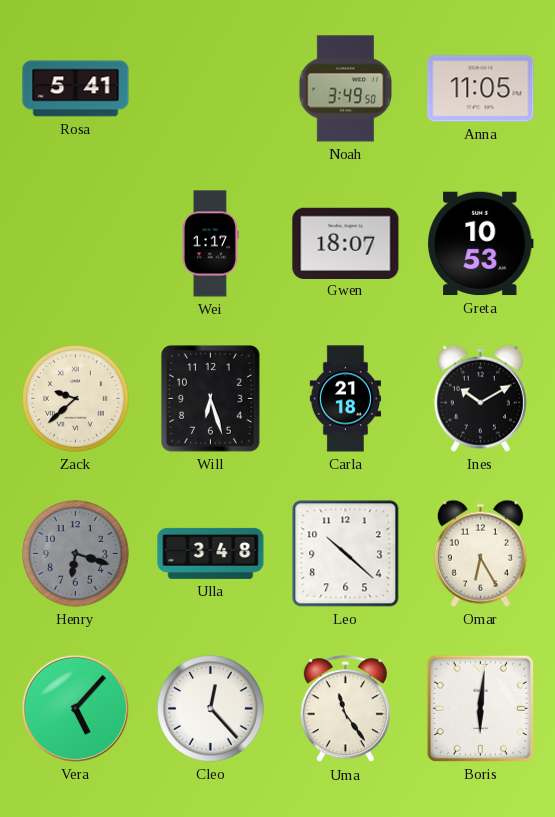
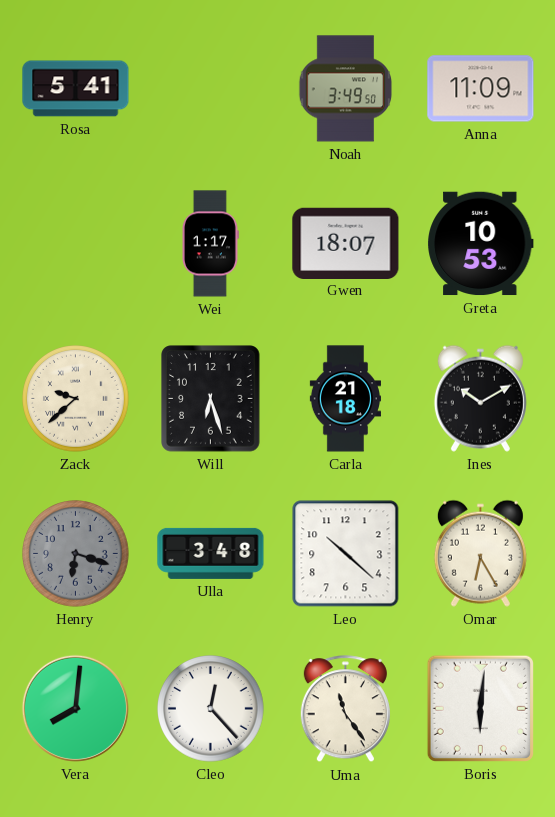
Anna: 11:05 -> 11:09 (481, 89)
Vera: 5:07 -> 8:01 (75, 708)
